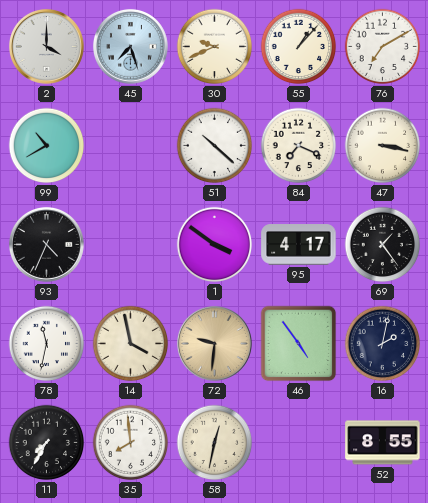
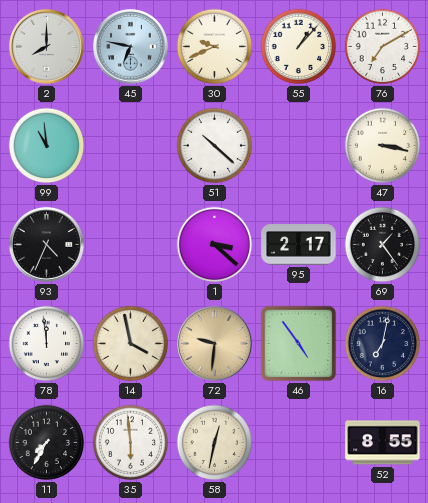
2: 4:00 -> 8:00 (46, 46)
45: 7:27 -> 6:47 (130, 46)
99: 10:40 -> 10:59 (47, 146)
84: 7:19 -> none (299, 146)
1: 3:51 -> 3:22 (215, 245)
95: 4:17 -> 2:17 (299, 245)
78: 11:32 -> 11:59 (47, 344)
16: 2:02 -> 7:02 (383, 344)
35: 7:59 -> 5:59 (131, 443)
